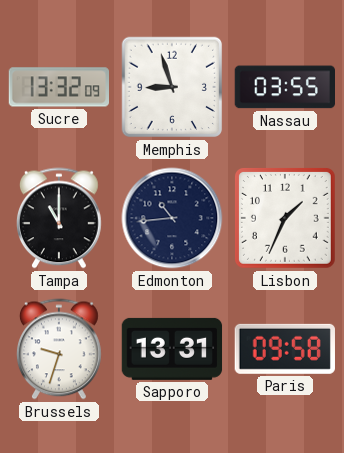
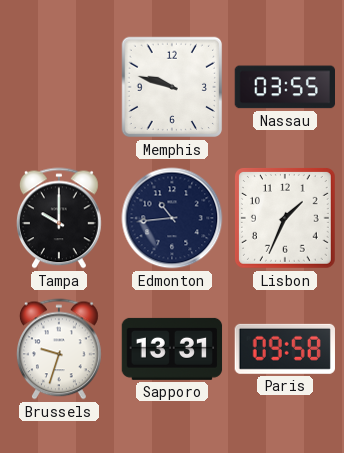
Sucre: 13:32 -> none (59, 87)
Memphis: 8:57 -> 9:48 (172, 87)
Tampa: 11:00 -> 10:00 (59, 218)
